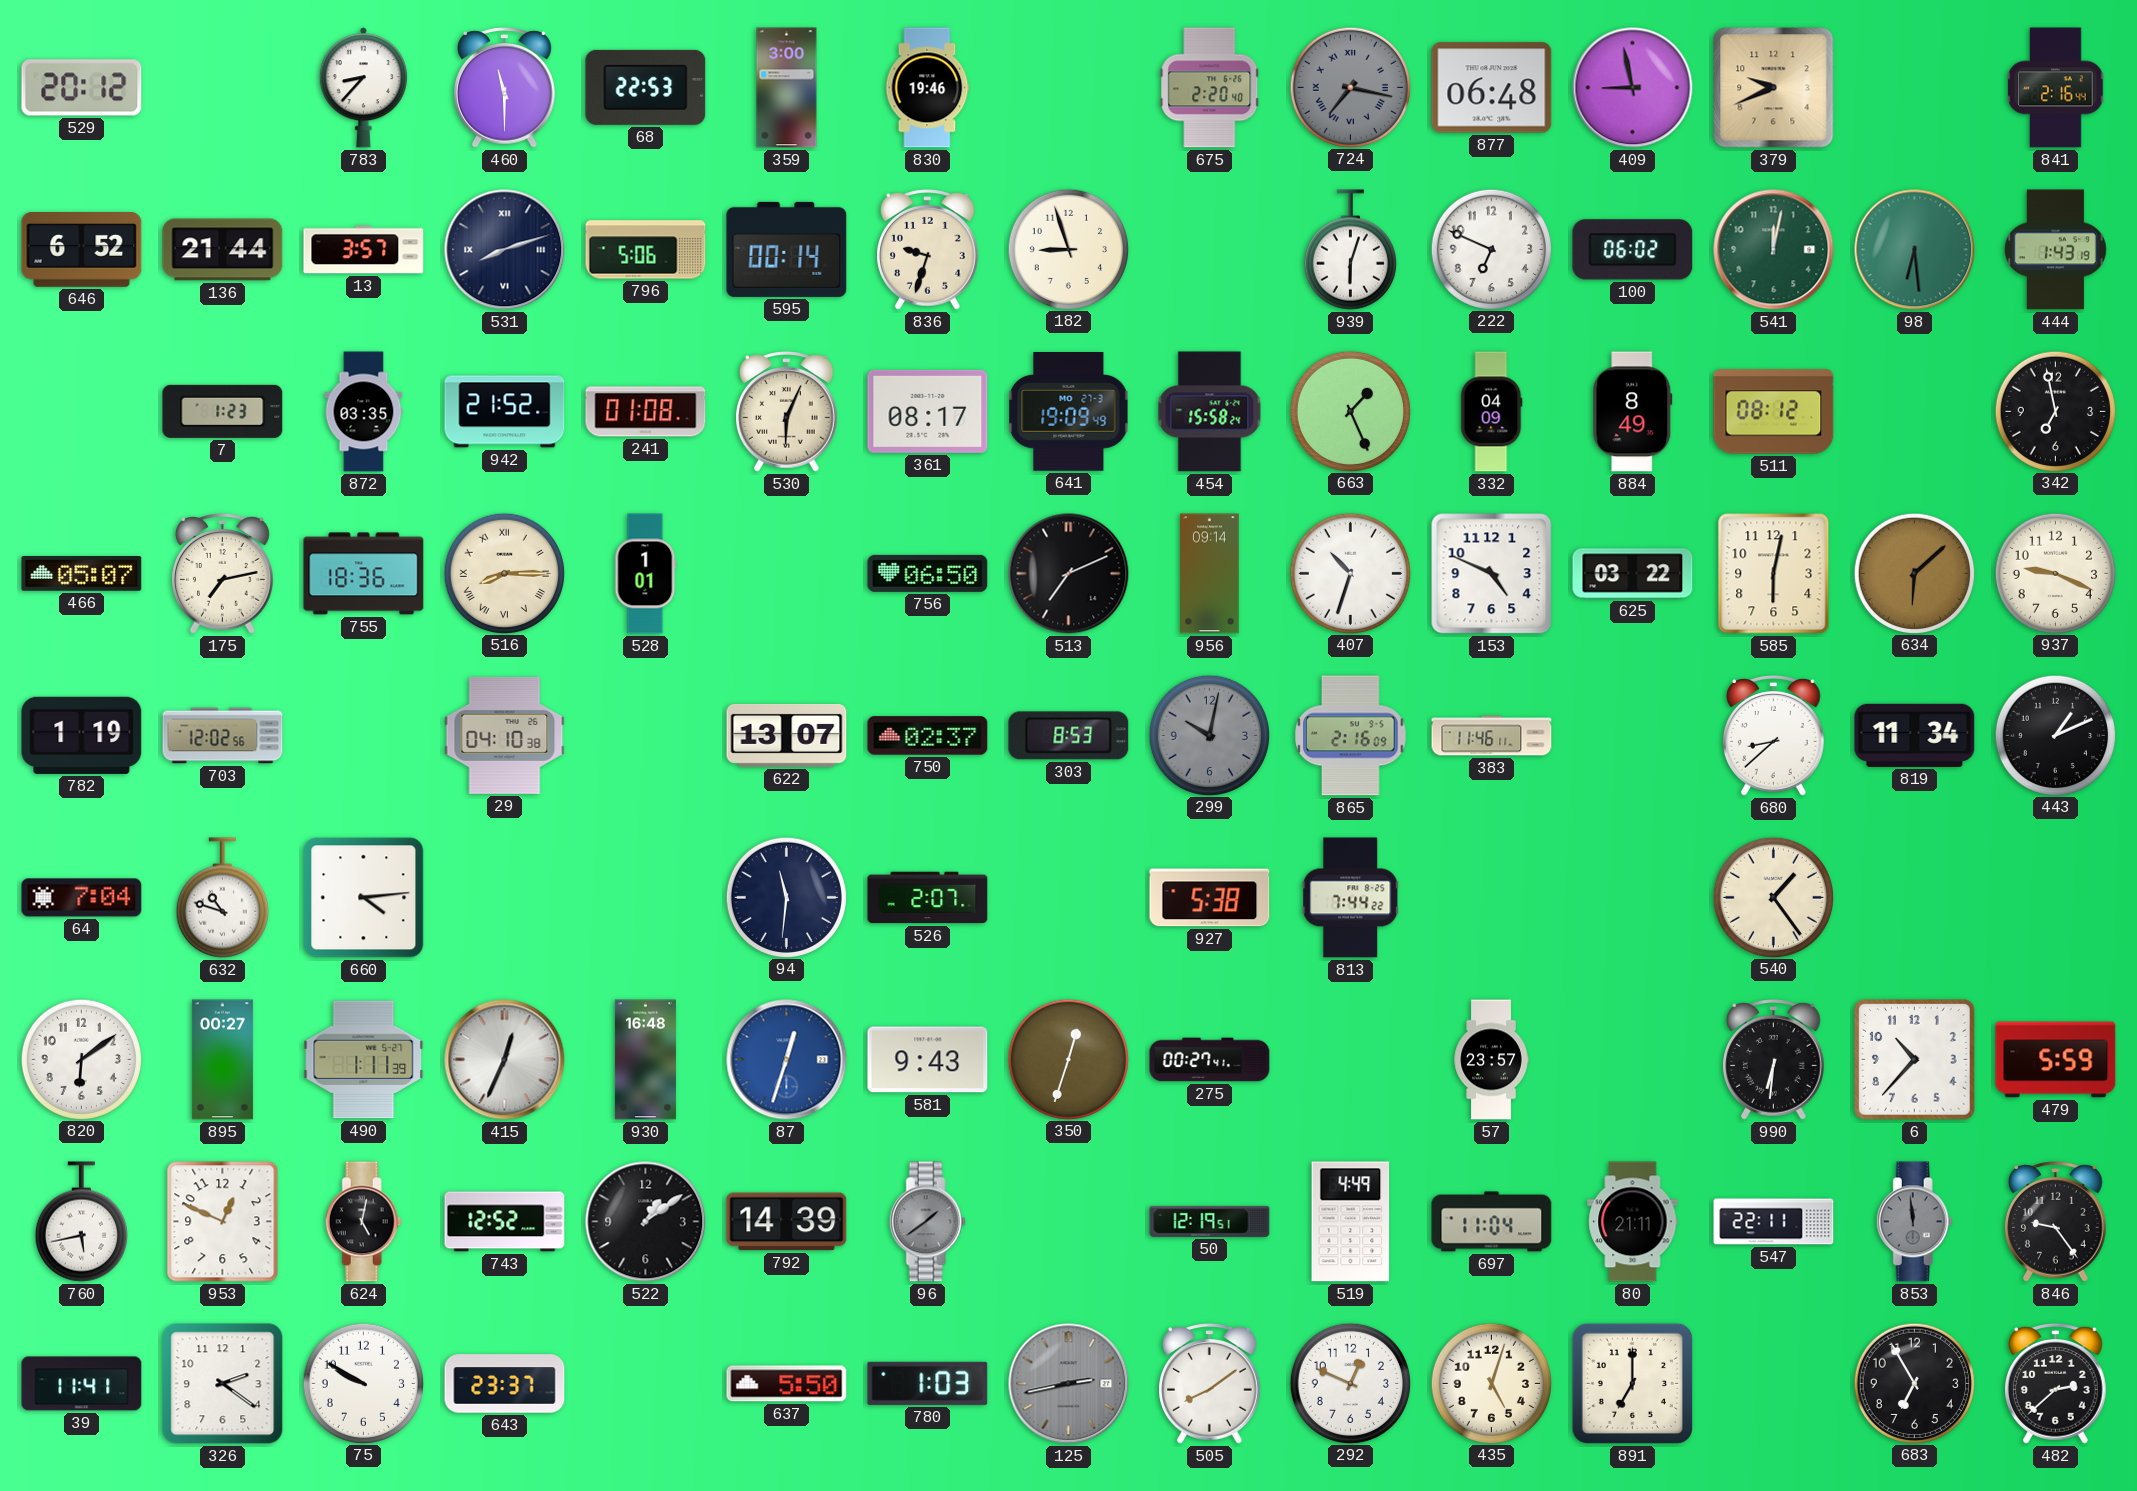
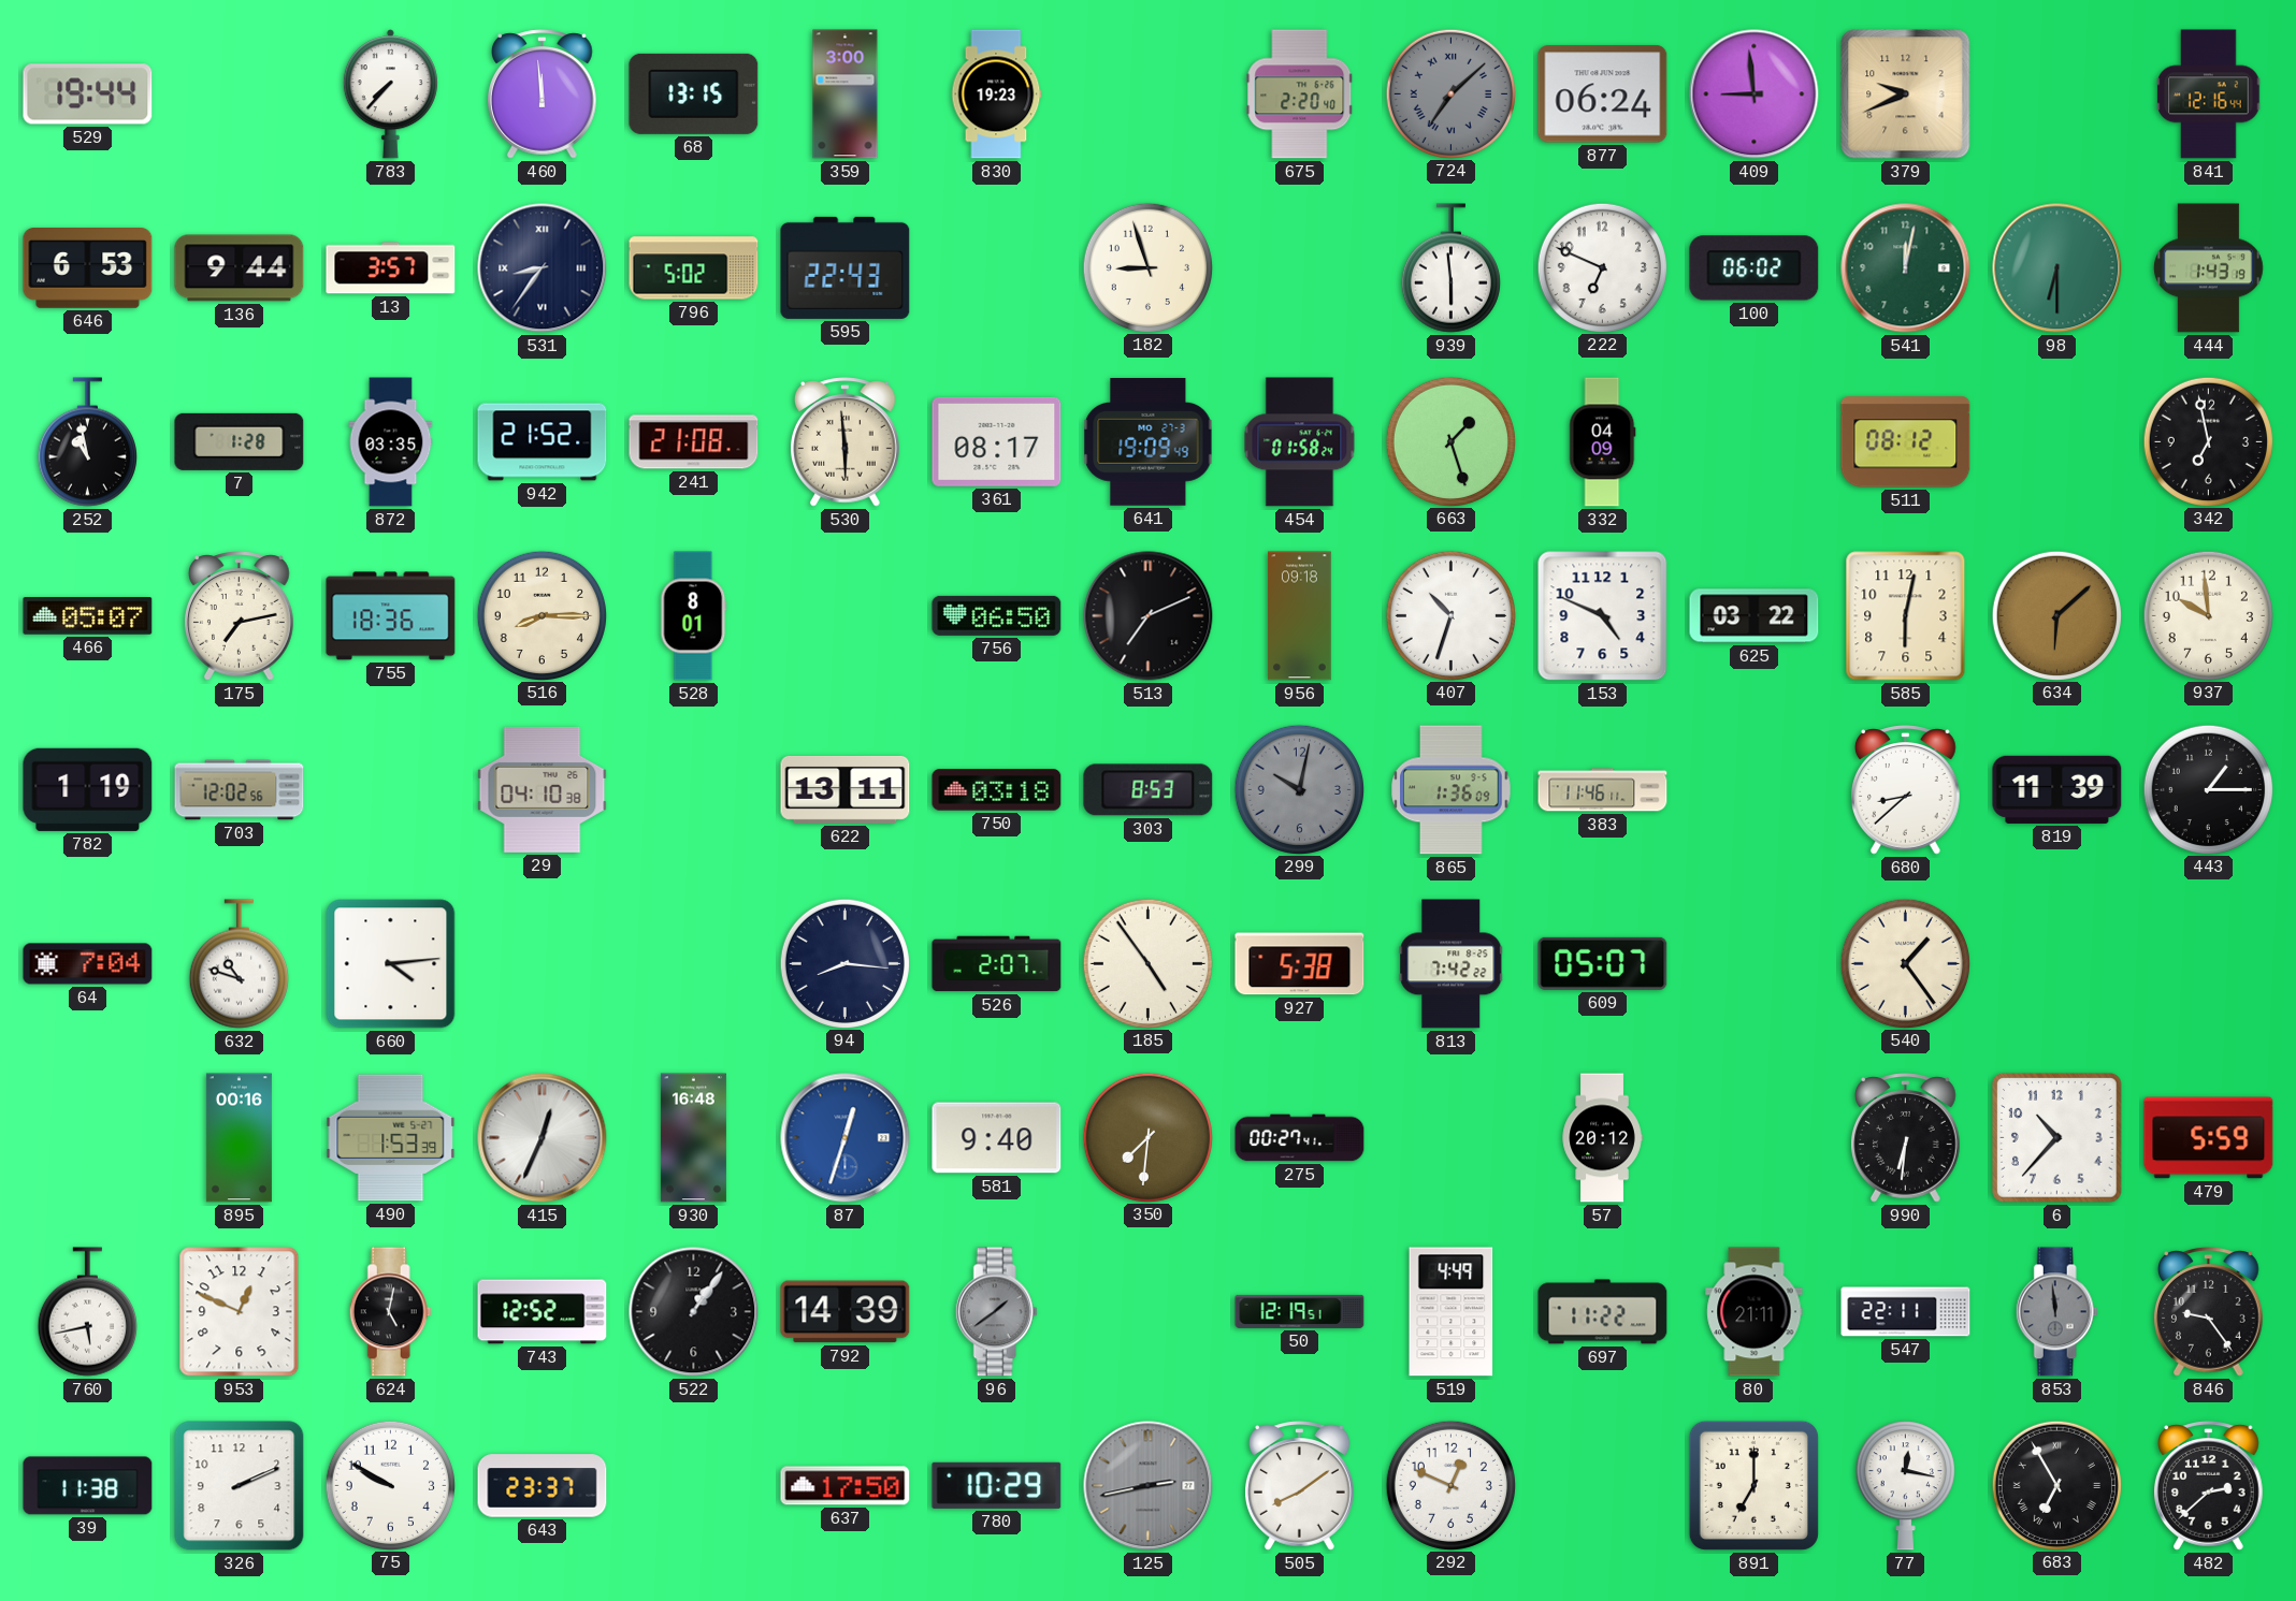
529: 20:12 -> 19:44 (88, 94)
783: 8:37 -> 7:37 (390, 94)
460: 11:30 -> 11:59 (543, 94)
68: 22:53 -> 13:15 (694, 93)
830: 19:46 -> 19:23 (996, 94)
724: 7:17 -> 7:08 (1450, 93)
877: 06:48 -> 06:24 (1603, 94)
409: 8:58 -> 8:59 (1755, 94)
841: 2:16 -> 12:16 (2209, 94)
646: 6:52 -> 6:53 (88, 268)
136: 21:44 -> 9:44 (240, 268)
531: 8:12 -> 8:36 (543, 268)
796: 5:06 -> 5:02 (694, 268)
595: 00:14 -> 22:43 (846, 267)
836: 9:33 -> none (928, 250)
939: 6:03 -> 5:59 (1450, 268)
98: 6:29 -> 6:30 (2057, 268)
252: none -> 10:58 (87, 442)
7: 1:23 -> 1:28 (240, 441)
241: 01:08 -> 21:08 (694, 442)
530: 6:04 -> 5:59 (846, 442)
454: 15:58 -> 01:58 (1300, 442)
663: 1:26 -> 1:27 (1450, 441)
884: 8:49 -> none (1633, 412)
516 numerals: Roman -> Arabic (541, 615)
528: 1:01 -> 8:01 (694, 616)
956: 09:14 -> 09:18 (1300, 616)
937: 9:19 -> 9:59 (2208, 615)
622: 13:07 -> 13:11 (846, 789)
750: 02:37 -> 03:18 (997, 790)
865: 2:16 -> 1:36 (1452, 790)
819: 11:34 -> 11:39 (2057, 789)
443: 1:11 -> 1:15 (2208, 789)
94: 11:31 -> 8:16 (844, 963)
185: none -> 4:54 (1147, 963)
813: 7:44 -> 7:42 (1452, 964)
609: none -> 05:07 (1603, 963)
820: 6:09 -> none (81, 1059)
895: 00:27 -> 00:16 (239, 1138)
490: 1:11 -> 1:53 (391, 1138)
581: 9:43 -> 9:40 (997, 1138)
350: 12:33 -> 7:31 (1147, 1137)
57: 23:57 -> 20:12 (1602, 1138)
522: 1:09 -> 1:06 (694, 1312)
697: 11:04 -> 11:22 (1603, 1312)
39: 11:41 -> 11:38 (88, 1486)
326: 2:21 -> 2:11 (240, 1486)
637: 5:50 -> 17:50 (846, 1486)
780: 1:03 -> 10:29 (997, 1485)
435: 5:03 -> none (1491, 1383)
77: none -> 12:17 (1905, 1486)
683 numerals: Arabic -> Roman (2056, 1485)
